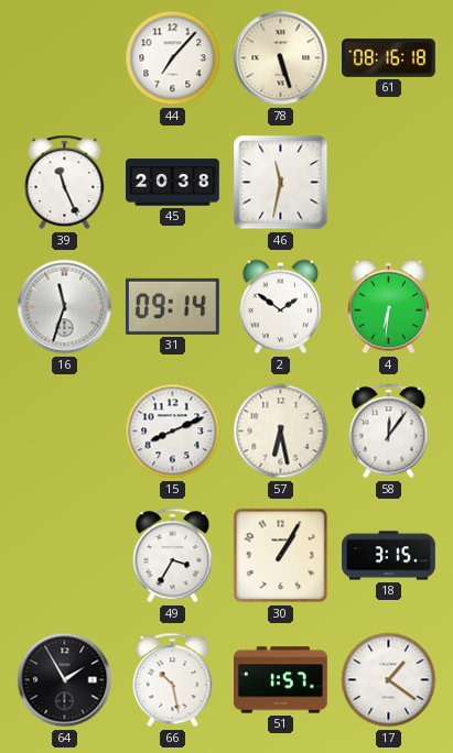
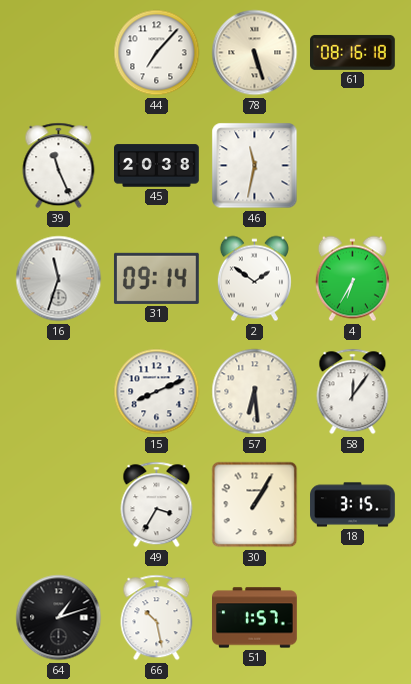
4: 6:31 -> 6:35 (352, 279)
57: 6:28 -> 6:29 (255, 392)
64: 1:55 -> 1:12 (59, 618)
17: 1:21 -> none (389, 680)
